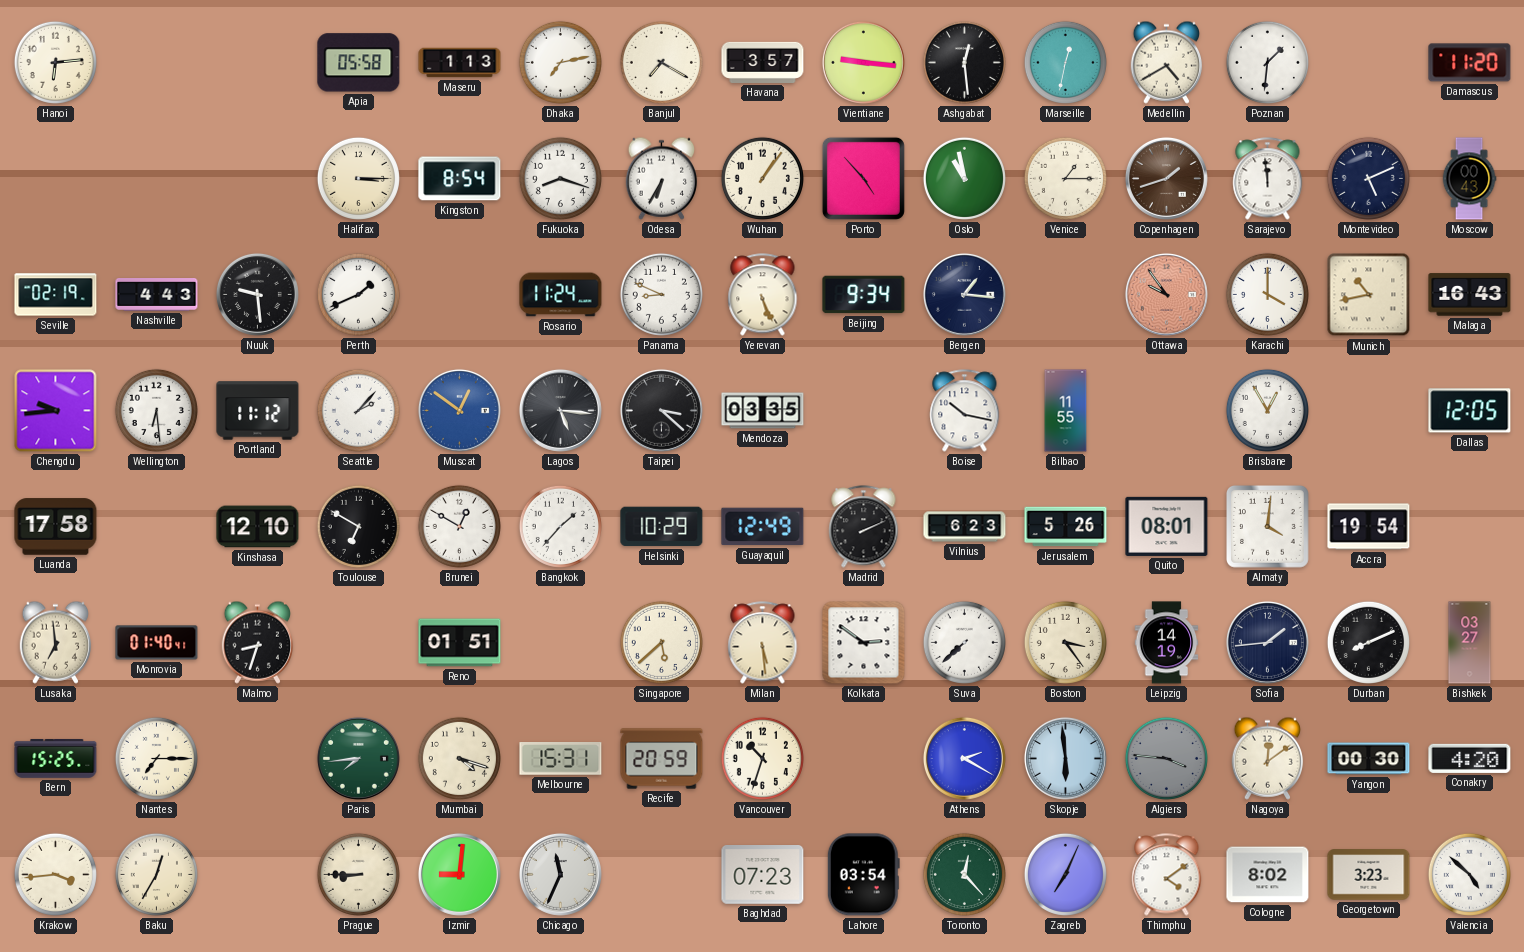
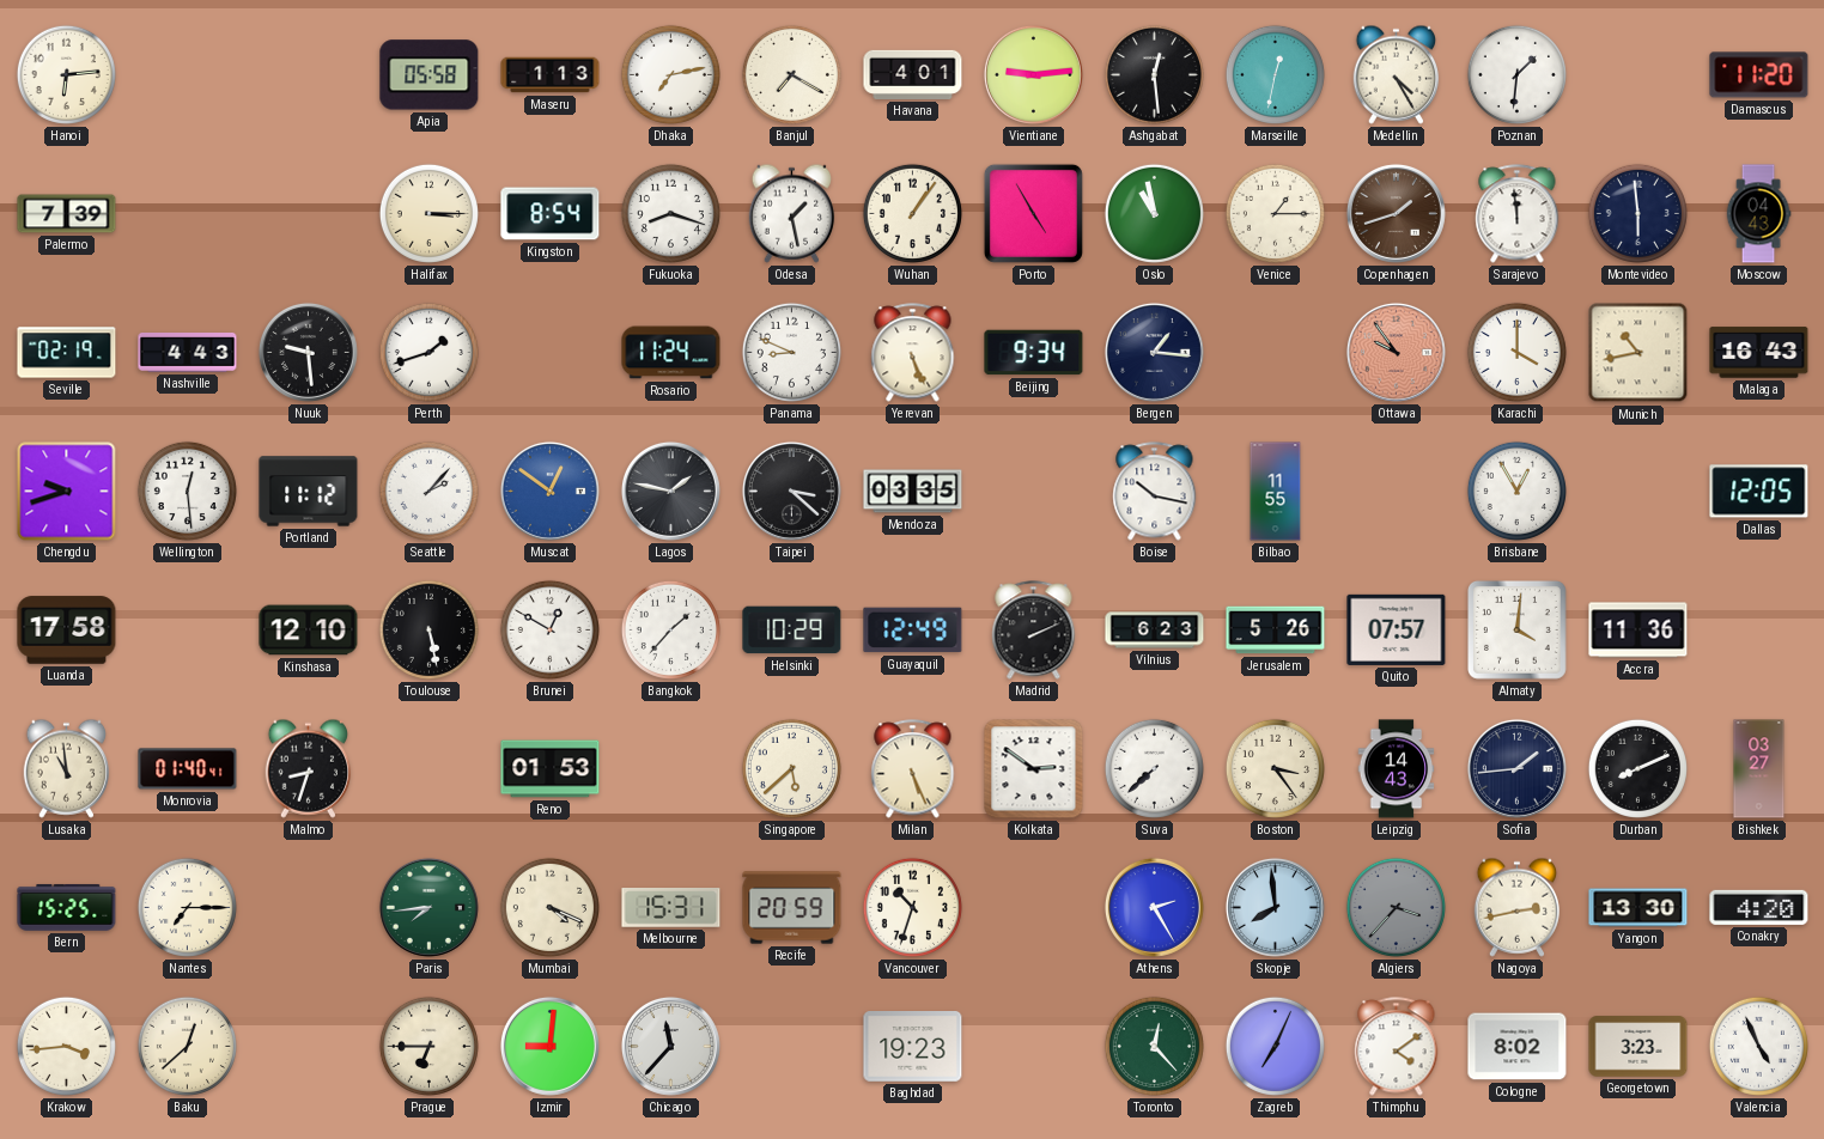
Havana: 3:57 -> 4:01 (913, 74)
Vientiane: 9:16 -> 9:14 (1033, 74)
Medellin: 4:40 -> 4:25 (1397, 74)
Palermo: none -> 7:39 (67, 214)
Odesa: 6:35 -> 1:28 (792, 213)
Porto: 4:53 -> 4:55 (1033, 213)
Montevideo: 5:11 -> 5:59 (1637, 213)
Moscow: 00:43 -> 04:43 (1758, 214)
Perth: 1:41 -> 1:42 (428, 352)
Chengdu: 9:44 -> 9:42 (67, 492)
Wellington: 6:29 -> 12:29 (187, 491)
Lagos: 5:16 -> 1:47 (670, 491)
Toulouse: 6:50 -> 5:28 (428, 629)
Quito: 08:01 -> 07:57 (1397, 629)
Accra: 19:54 -> 11:36 (1638, 631)
Lusaka: 6:59 -> 10:59 (67, 768)
Reno: 01:51 -> 01:53 (551, 769)
Milan: 5:29 -> 5:26 (913, 769)
Leipzig: 14:19 -> 14:43 (1397, 769)
Mumbai: 4:18 -> 4:19 (549, 907)
Athens: 2:20 -> 2:25 (1154, 907)
Skopje: 5:59 -> 7:59 (1275, 907)
Algiers: 3:46 -> 3:37 (1396, 907)
Nagoya: 12:09 -> 2:43 (1518, 907)
Yangon: 00:30 -> 13:30 (1638, 908)
Baku: 12:35 -> 12:38 (187, 1046)
Prague: 8:45 -> 6:45 (428, 1046)
Chicago: 11:34 -> 11:37 (670, 1046)
Baghdad: 07:23 -> 19:23 (913, 1047)
Lahore: 03:54 -> none (863, 875)
Valencia: 4:52 -> 4:56 (1758, 1046)
